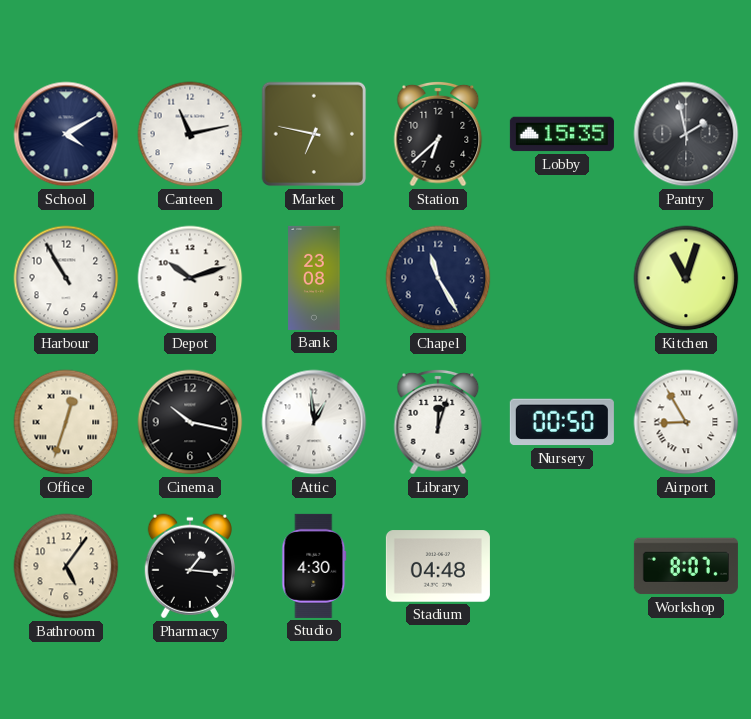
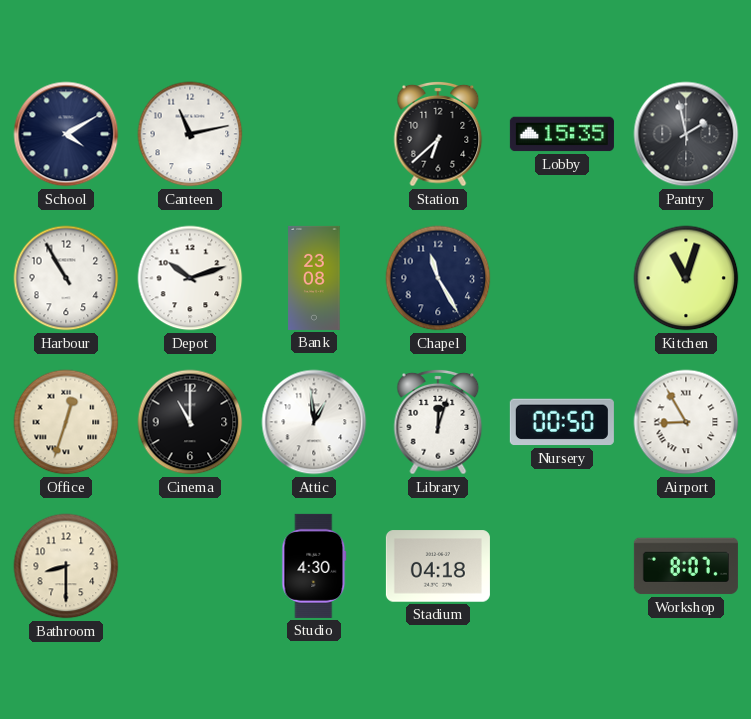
Market: 6:47 -> none (314, 134)
Cinema: 10:17 -> 11:00 (190, 422)
Bathroom: 5:06 -> 8:30 (66, 566)
Pharmacy: 1:16 -> none (190, 566)
Stadium: 04:48 -> 04:18 (438, 566)
